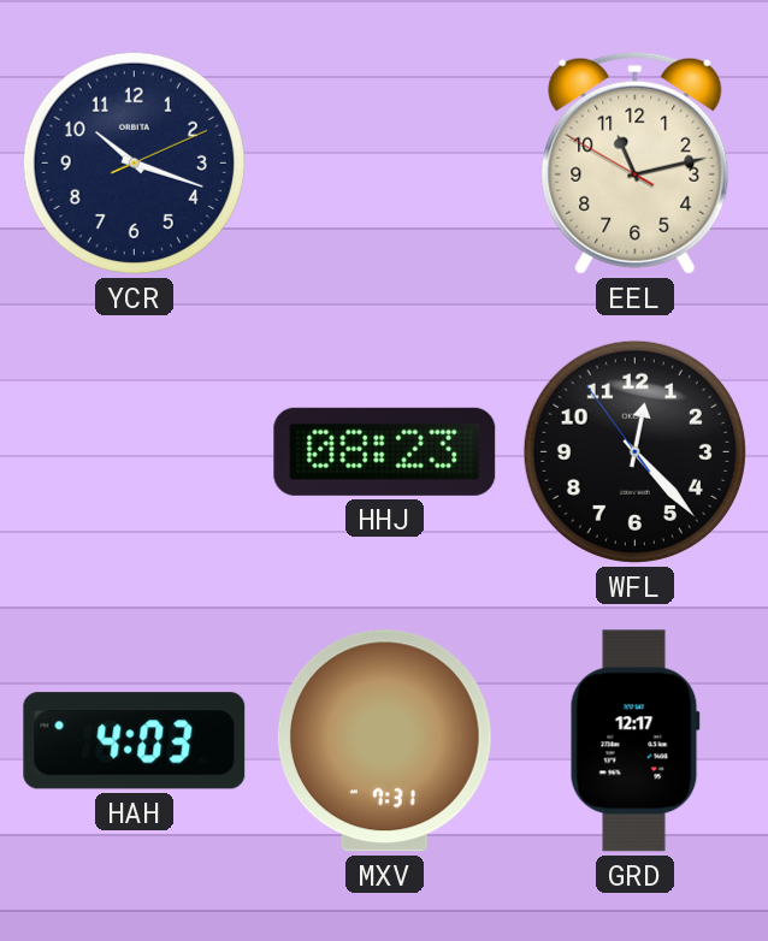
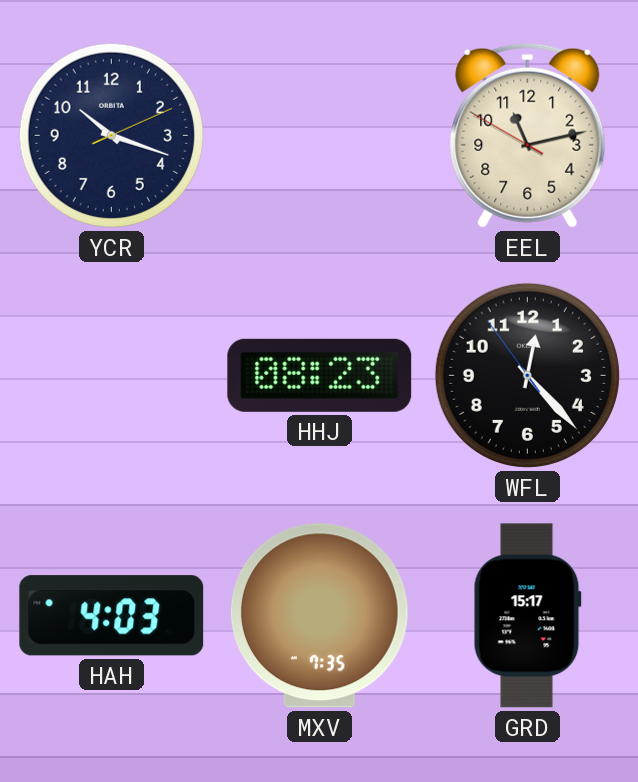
MXV: 7:31 -> 7:35 (319, 616)
GRD: 12:17 -> 15:17 (527, 616)
